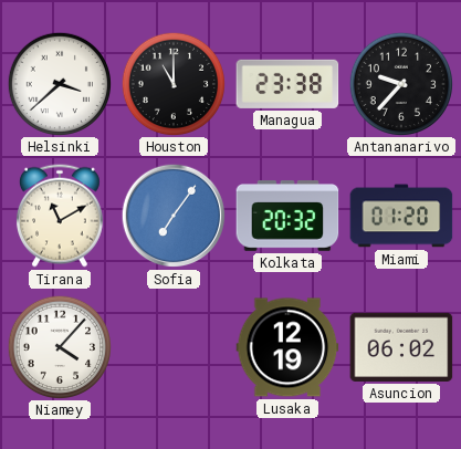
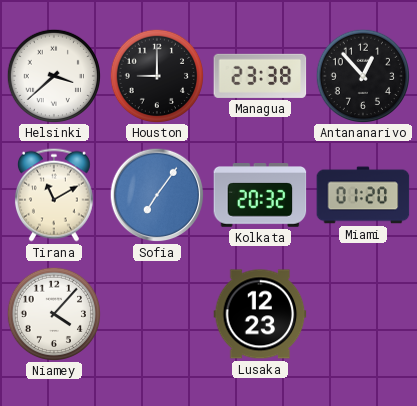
Houston: 11:00 -> 9:00 (156, 75)
Antananarivo: 9:37 -> 12:53 (362, 75)
Lusaka: 12:19 -> 12:23 (260, 314)
Asuncion: 06:02 -> none (401, 347)
